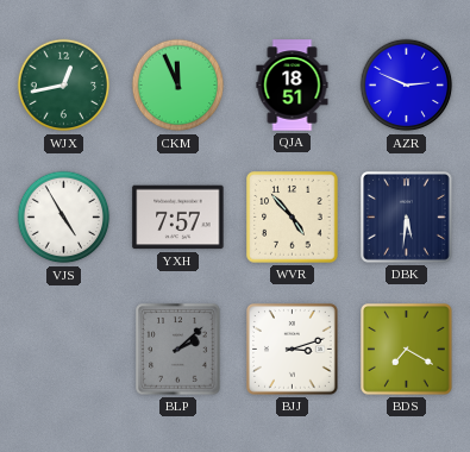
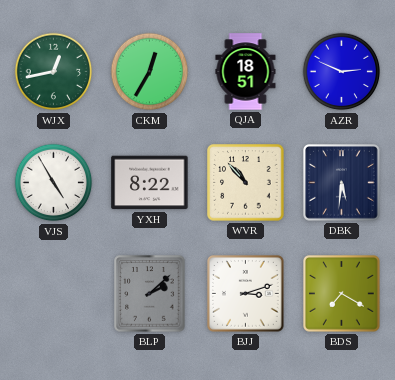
CKM: 11:56 -> 12:35 (150, 72)
YXH: 7:57 -> 8:22 (150, 183)
WVR: 4:53 -> 10:53 (246, 183)
